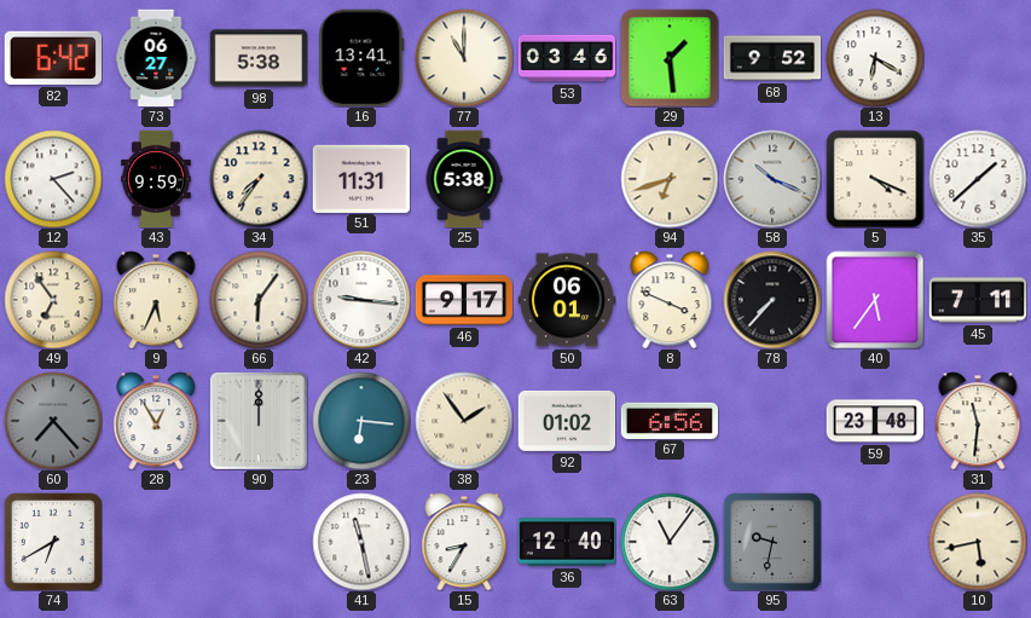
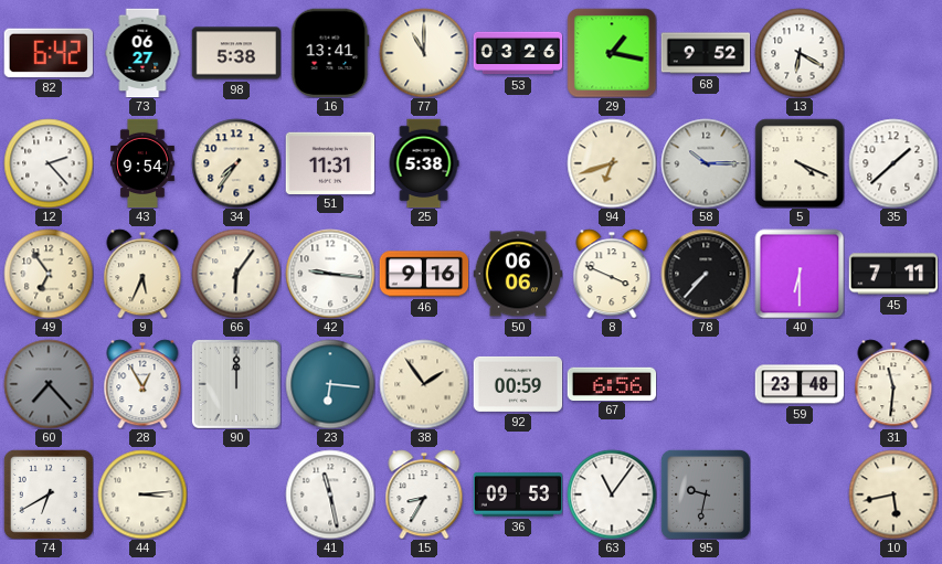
53: 03:46 -> 03:26 (518, 53)
29: 1:29 -> 1:17 (612, 53)
43: 9:59 -> 9:54 (144, 163)
58: 10:19 -> 10:15 (706, 163)
46: 9:17 -> 9:16 (424, 274)
50: 06:01 -> 06:06 (518, 274)
40: 5:36 -> 6:30 (800, 274)
92: 01:02 -> 00:59 (518, 384)
44: none -> 3:14 (142, 494)
36: 12:40 -> 09:53 (518, 494)
